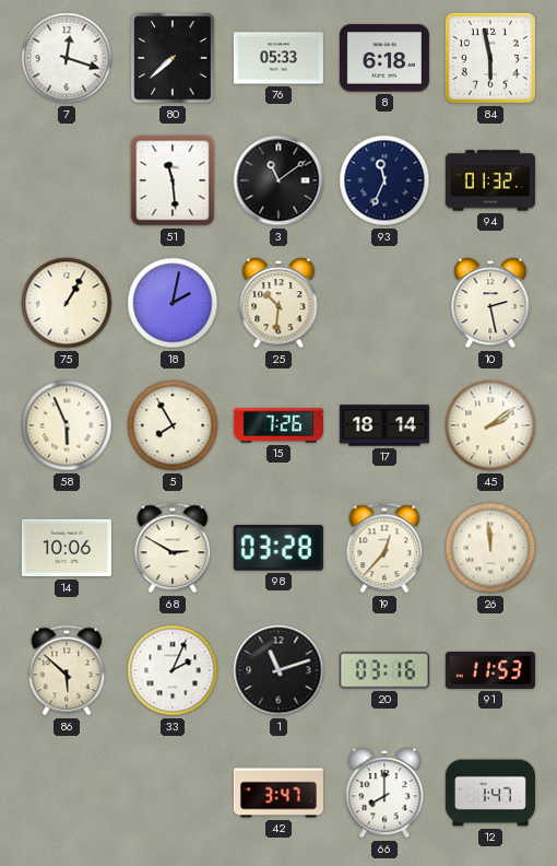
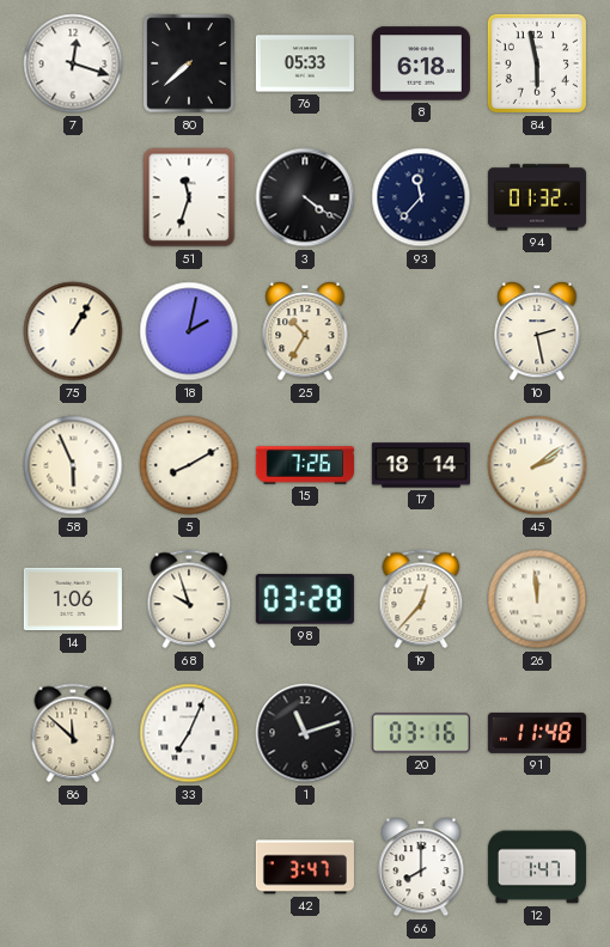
51: 11:29 -> 11:33 (189, 197)
3: 11:09 -> 4:21 (305, 197)
93: 11:34 -> 11:37 (421, 197)
25: 10:31 -> 10:35 (305, 331)
5: 7:55 -> 8:10 (189, 465)
14: 10:06 -> 1:06 (73, 599)
68: 2:50 -> 9:57 (189, 599)
86: 5:52 -> 11:52 (73, 733)
33: 2:04 -> 7:04 (189, 733)
91: 11:53 -> 11:48 (537, 733)
